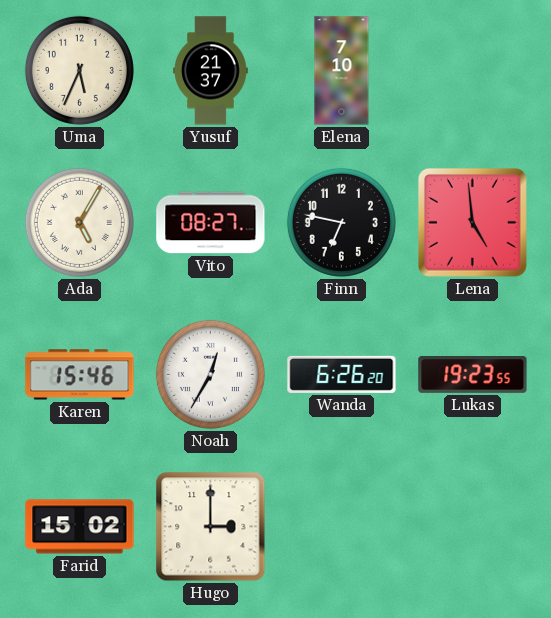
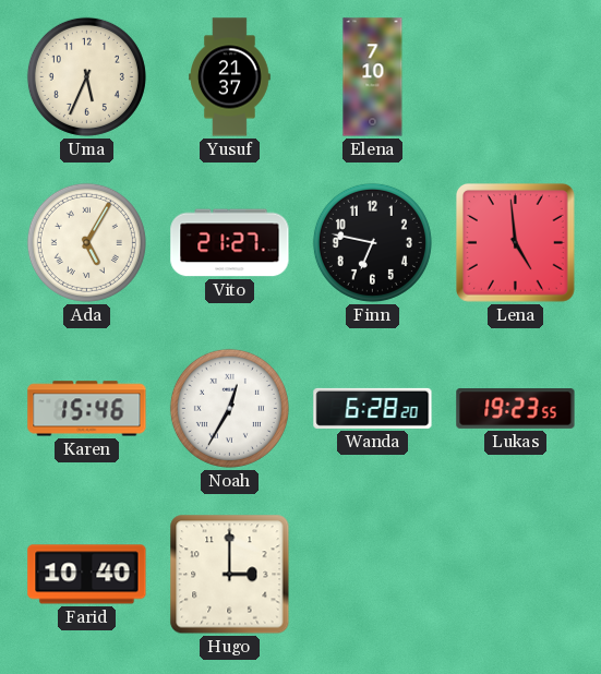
Vito: 08:27 -> 21:27 (230, 243)
Wanda: 6:26 -> 6:28 (373, 408)
Farid: 15:02 -> 10:40 (87, 575)
